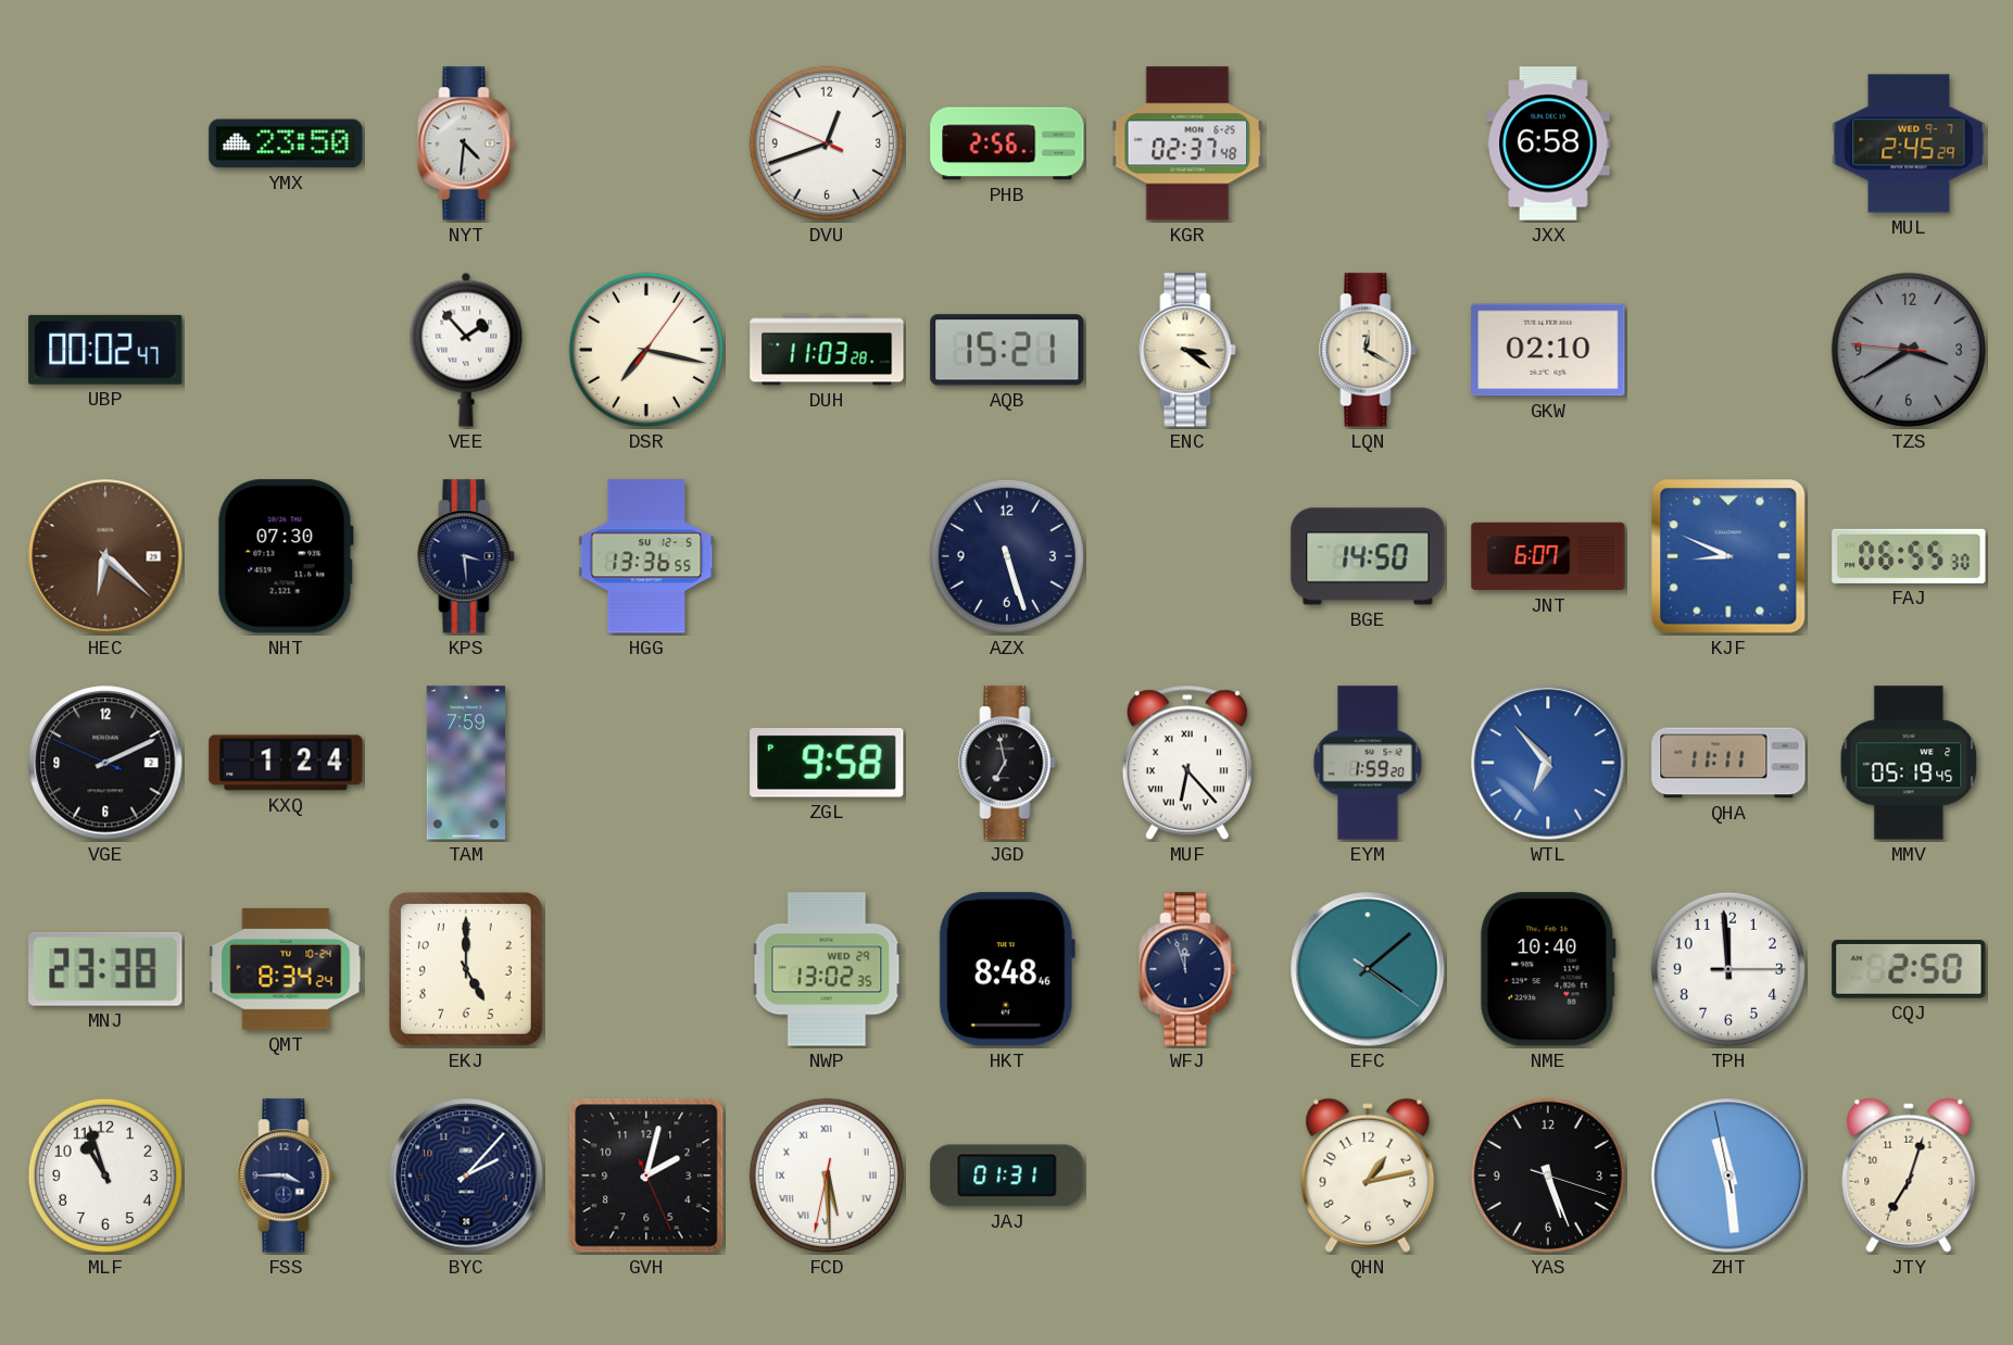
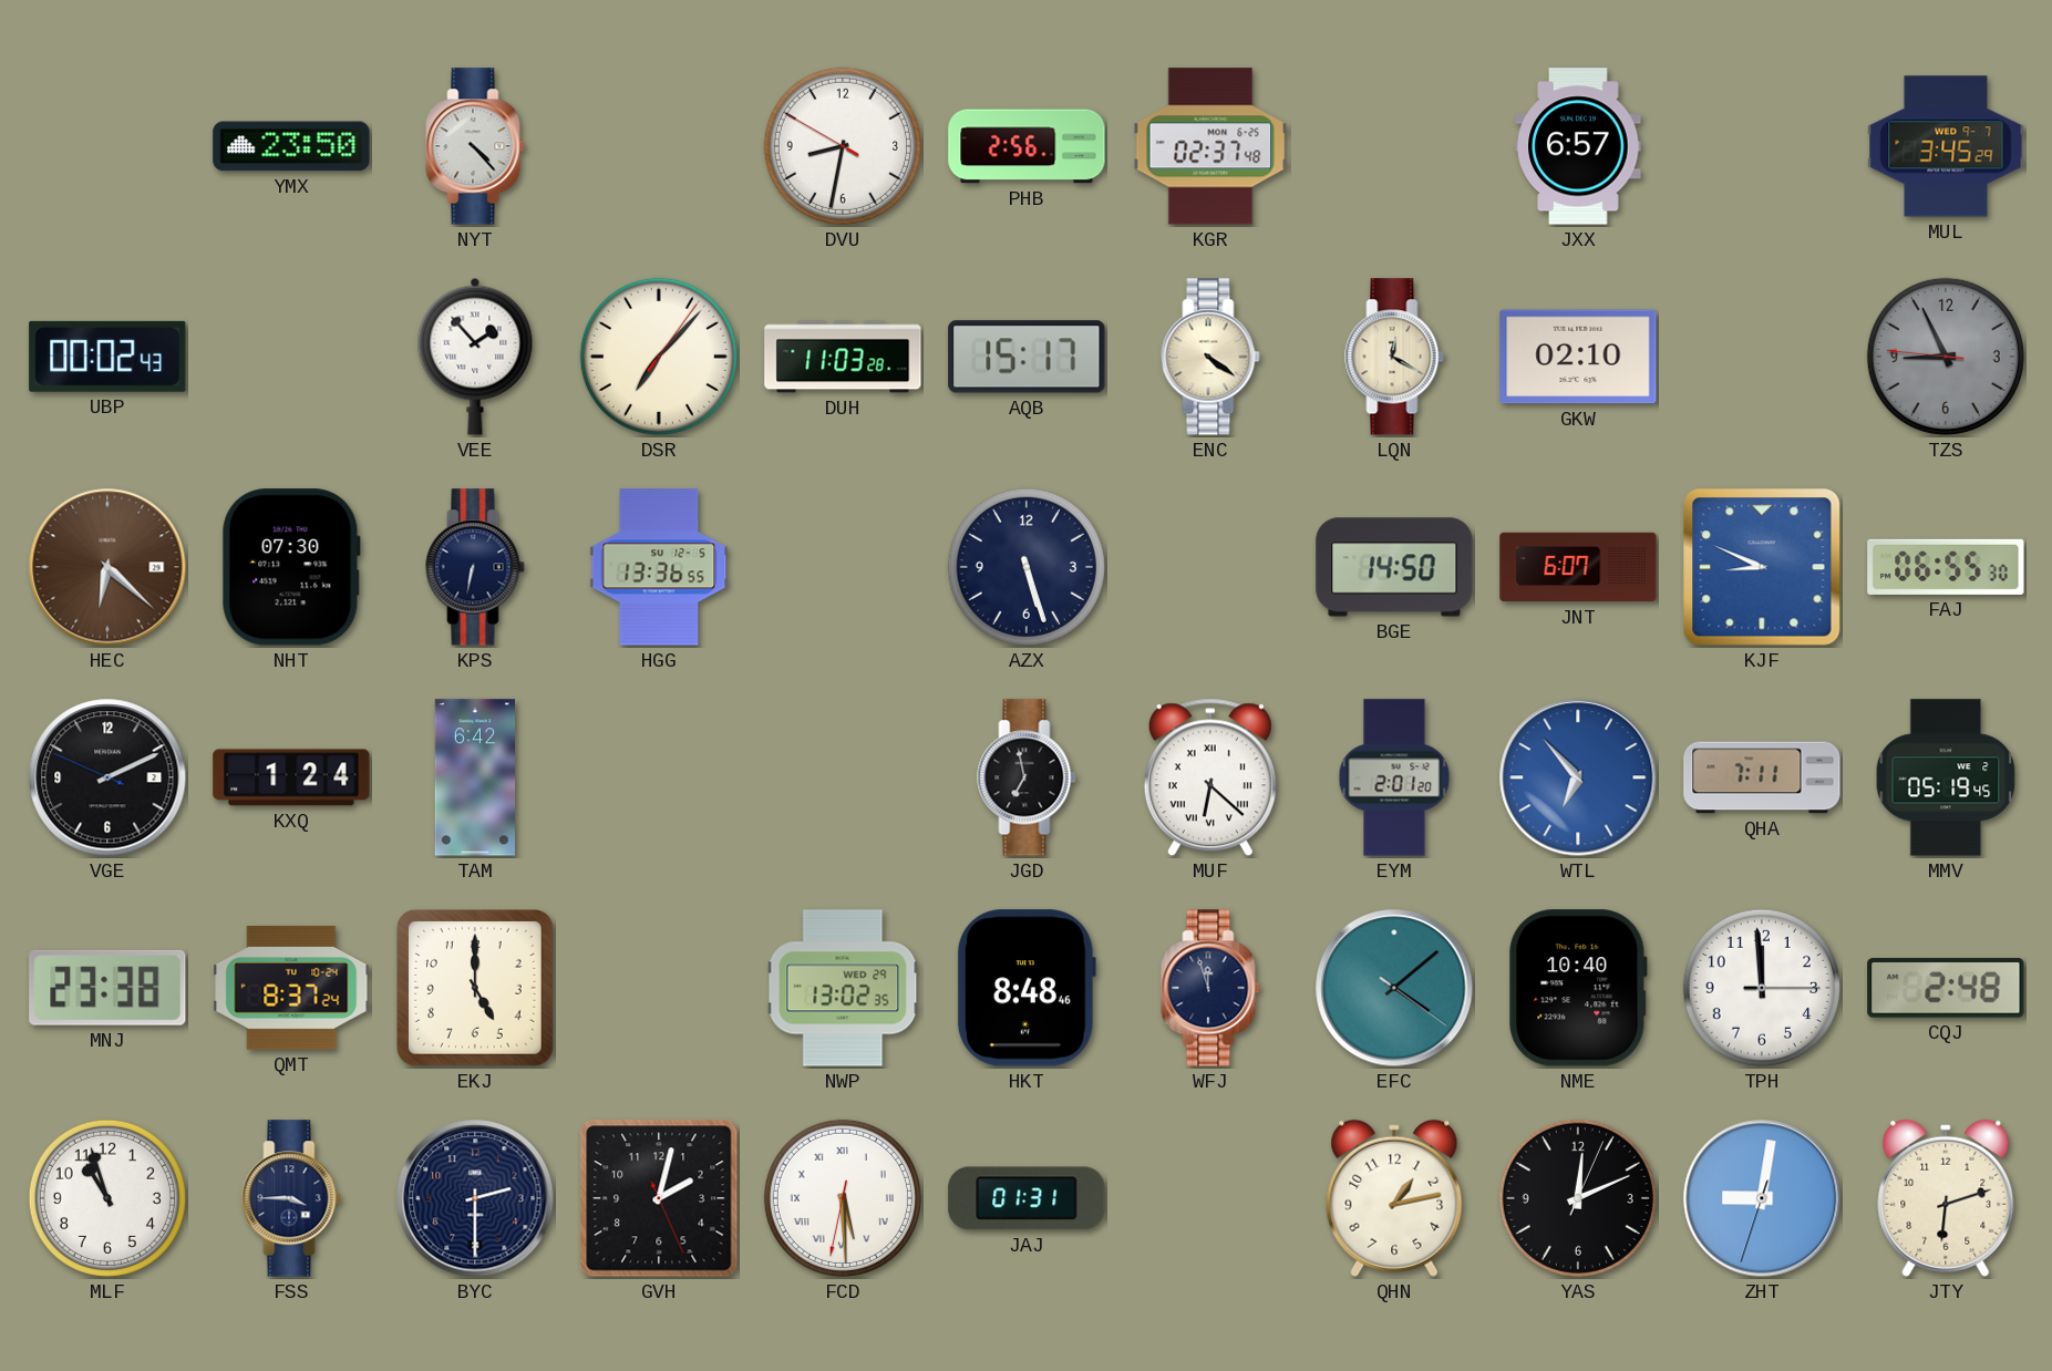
NYT: 4:31 -> 4:23 (475, 146)
DVU: 12:41 -> 8:31 (843, 146)
JXX: 6:58 -> 6:57 (1578, 146)
MUL: 2:45 -> 3:45 (1946, 146)
UBP: 00:02:47 -> 00:02:43 (107, 357)
DSR: 7:17 -> 7:07 (659, 357)
AQB: 15:21 -> 15:17 (1027, 357)
ENC: 3:21 -> 4:21 (1210, 357)
TZS: 3:39 -> 8:55 (1946, 357)
KPS: 3:29 -> 6:32 (475, 567)
TAM: 7:59 -> 6:42 (474, 777)
ZGL: 9:58 -> none (827, 764)
MUF: 6:23 -> 6:22 (1210, 777)
EYM: 1:59 -> 2:01 (1394, 777)
QHA: 11:11 -> 7:11 (1762, 777)
QMT: 8:34 -> 8:37 (291, 988)
CQJ: 2:50 -> 2:48 (1946, 988)
BYC: 2:07 -> 2:30 (475, 1198)
YAS: 5:26 -> 12:11 (1578, 1198)
ZHT: 11:28 -> 9:01 (1762, 1198)
JTY: 7:03 -> 6:12 (1946, 1198)
